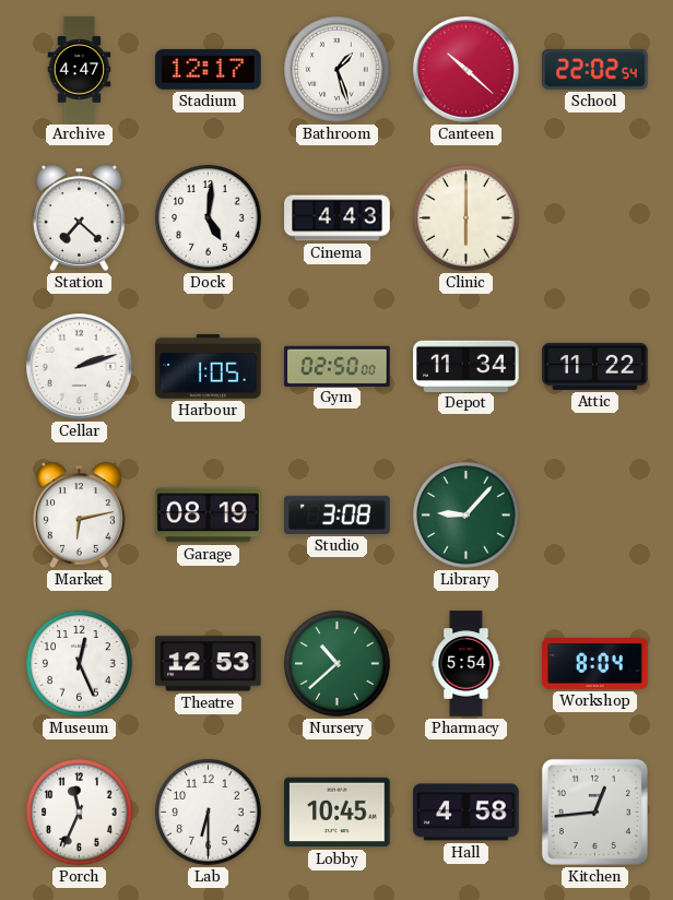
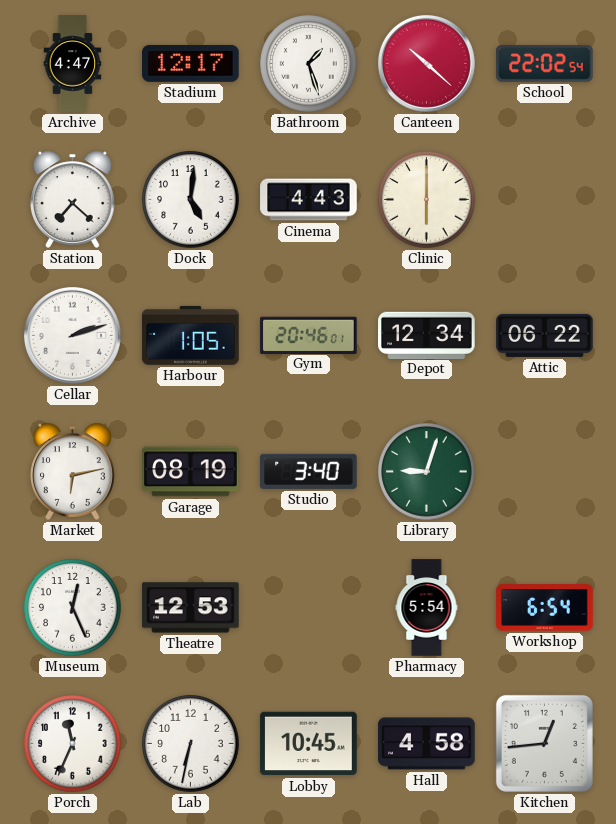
Gym: 02:50 -> 20:46 (309, 335)
Depot: 11:34 -> 12:34 (427, 335)
Attic: 11:22 -> 06:22 (545, 335)
Studio: 3:08 -> 3:40 (309, 471)
Library: 9:07 -> 9:03 (427, 472)
Nursery: 10:38 -> none (338, 664)
Workshop: 8:04 -> 6:54 (545, 608)
Lab: 6:30 -> 6:32 (191, 744)
